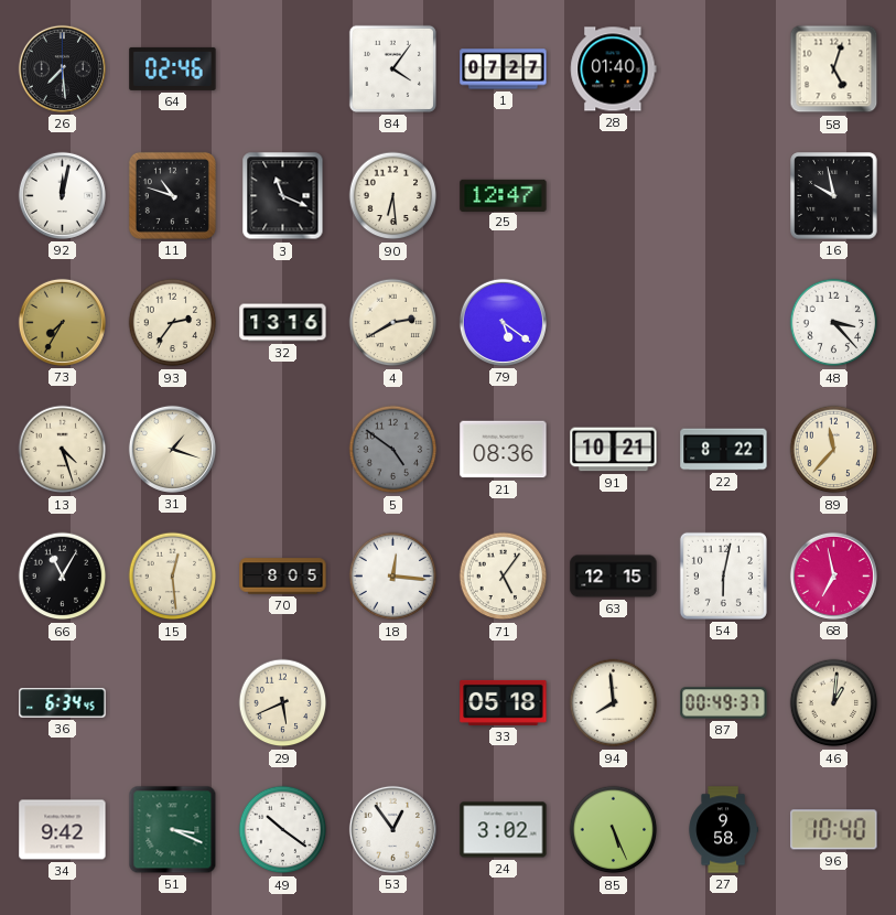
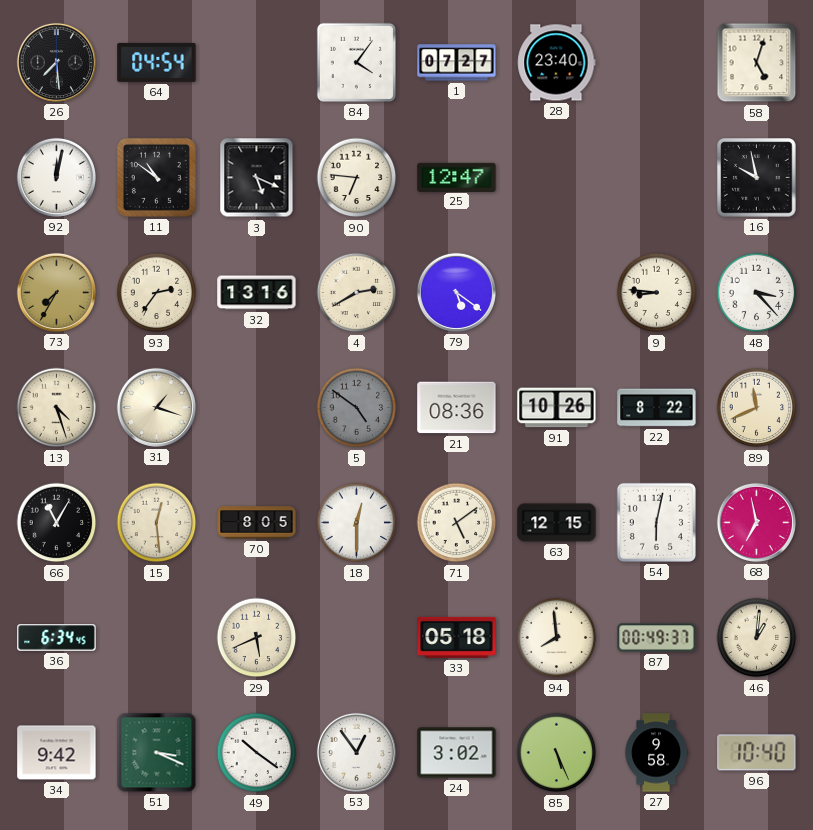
64: 02:46 -> 04:54 (157, 62)
28: 01:40 -> 23:40 (557, 63)
11: 10:48 -> 10:51 (156, 177)
3: 11:19 -> 5:19 (257, 178)
90: 6:29 -> 6:46 (357, 178)
9: none -> 8:46 (657, 293)
91: 10:21 -> 10:26 (557, 408)
89: 11:37 -> 11:41 (757, 408)
18: 12:16 -> 12:30 (357, 523)
71: 5:06 -> 5:09 (457, 523)
